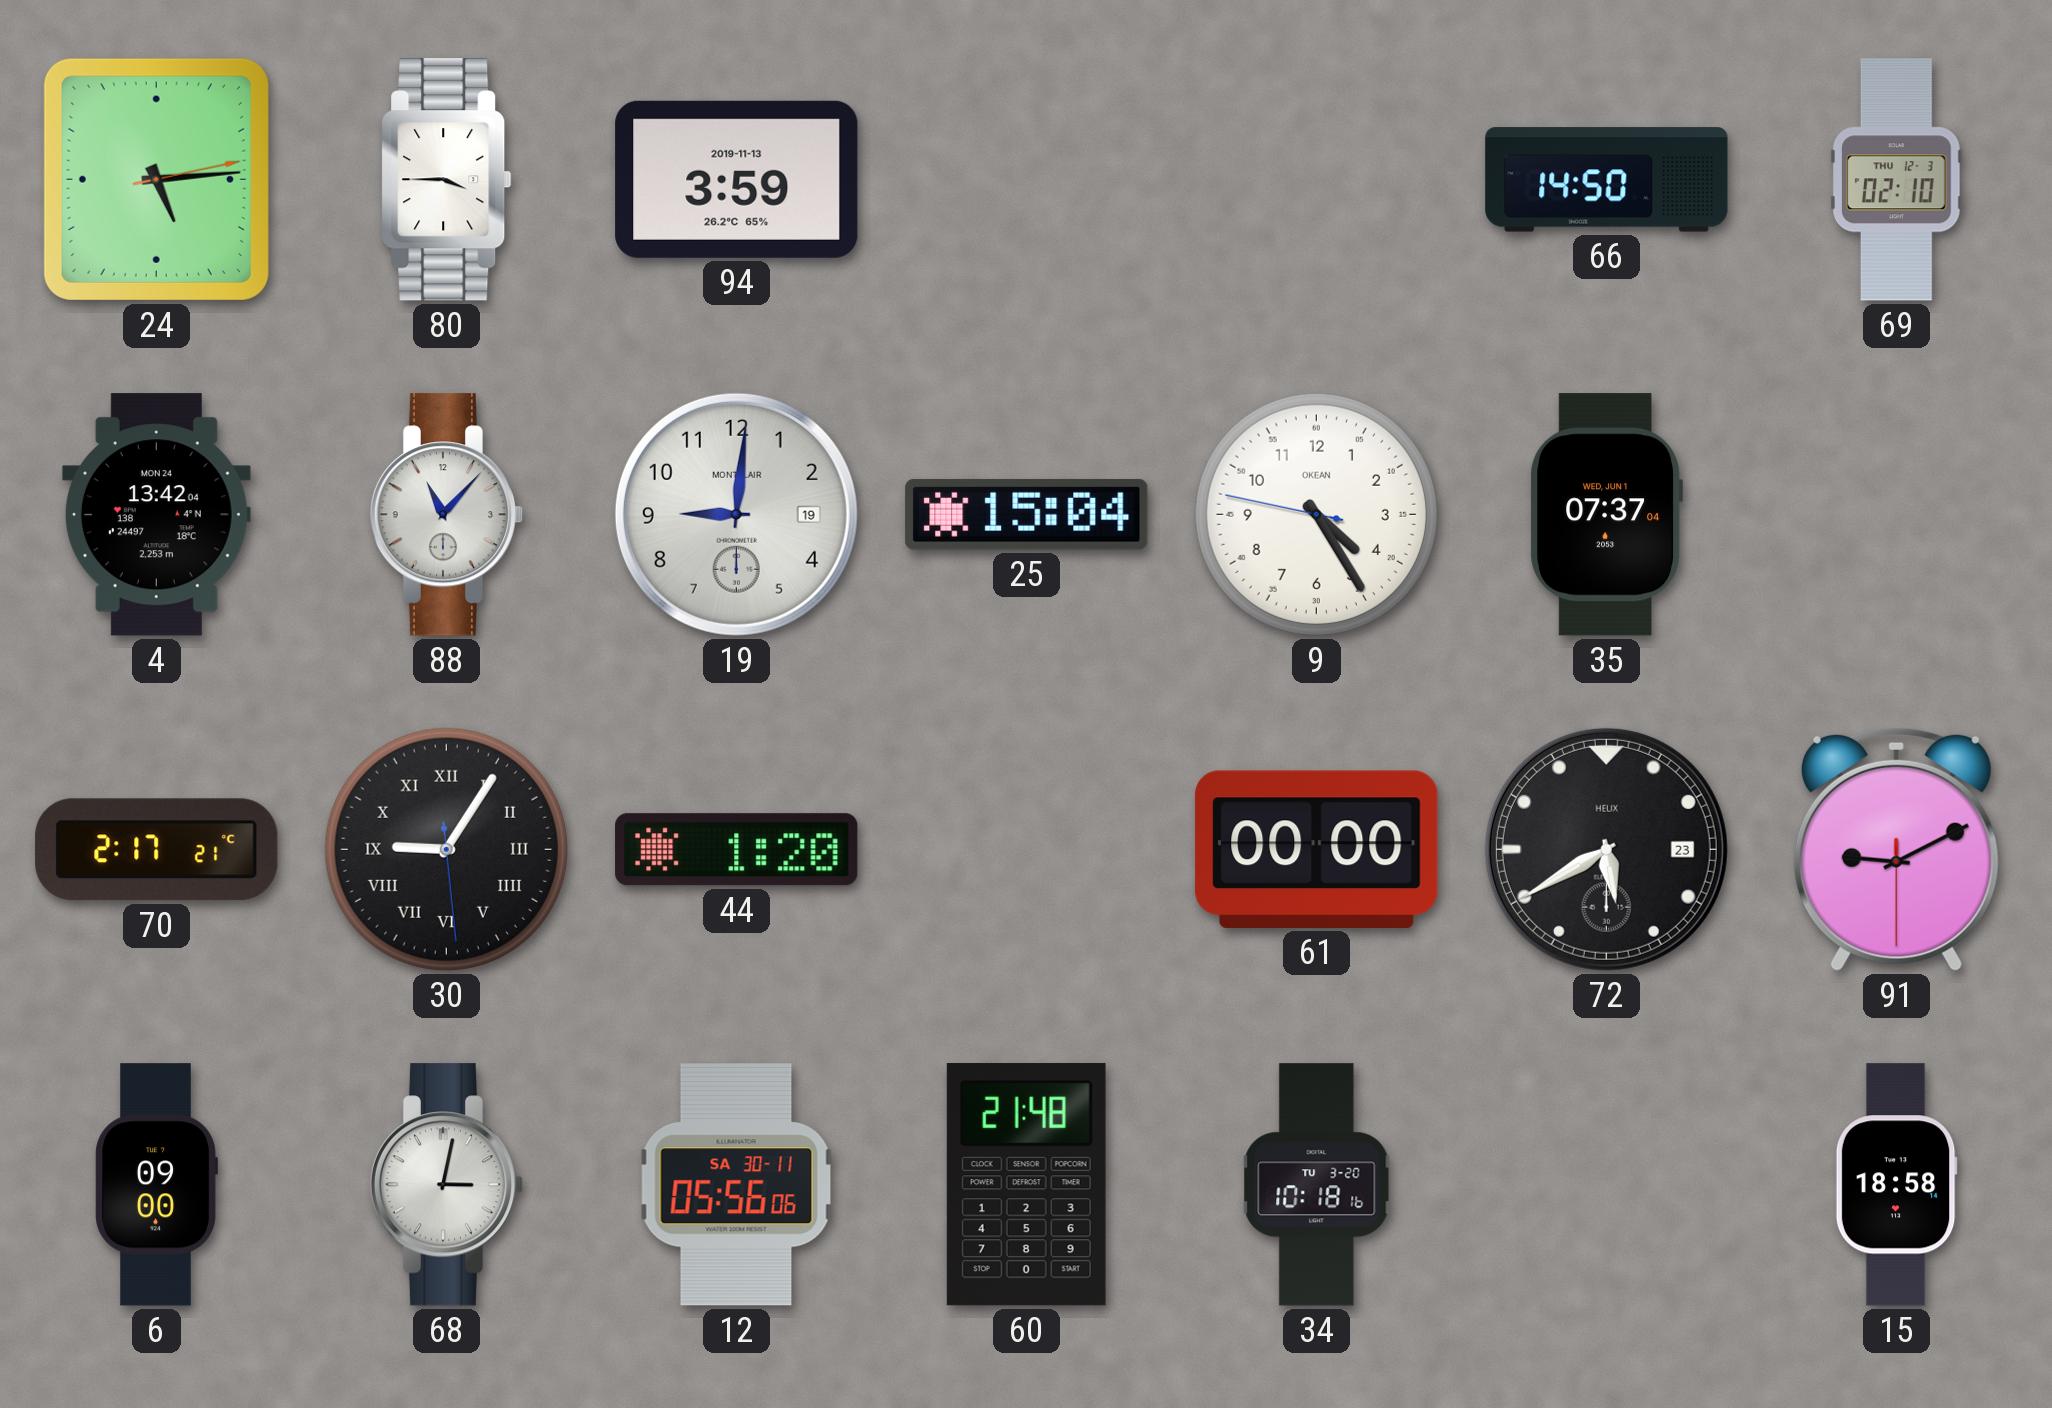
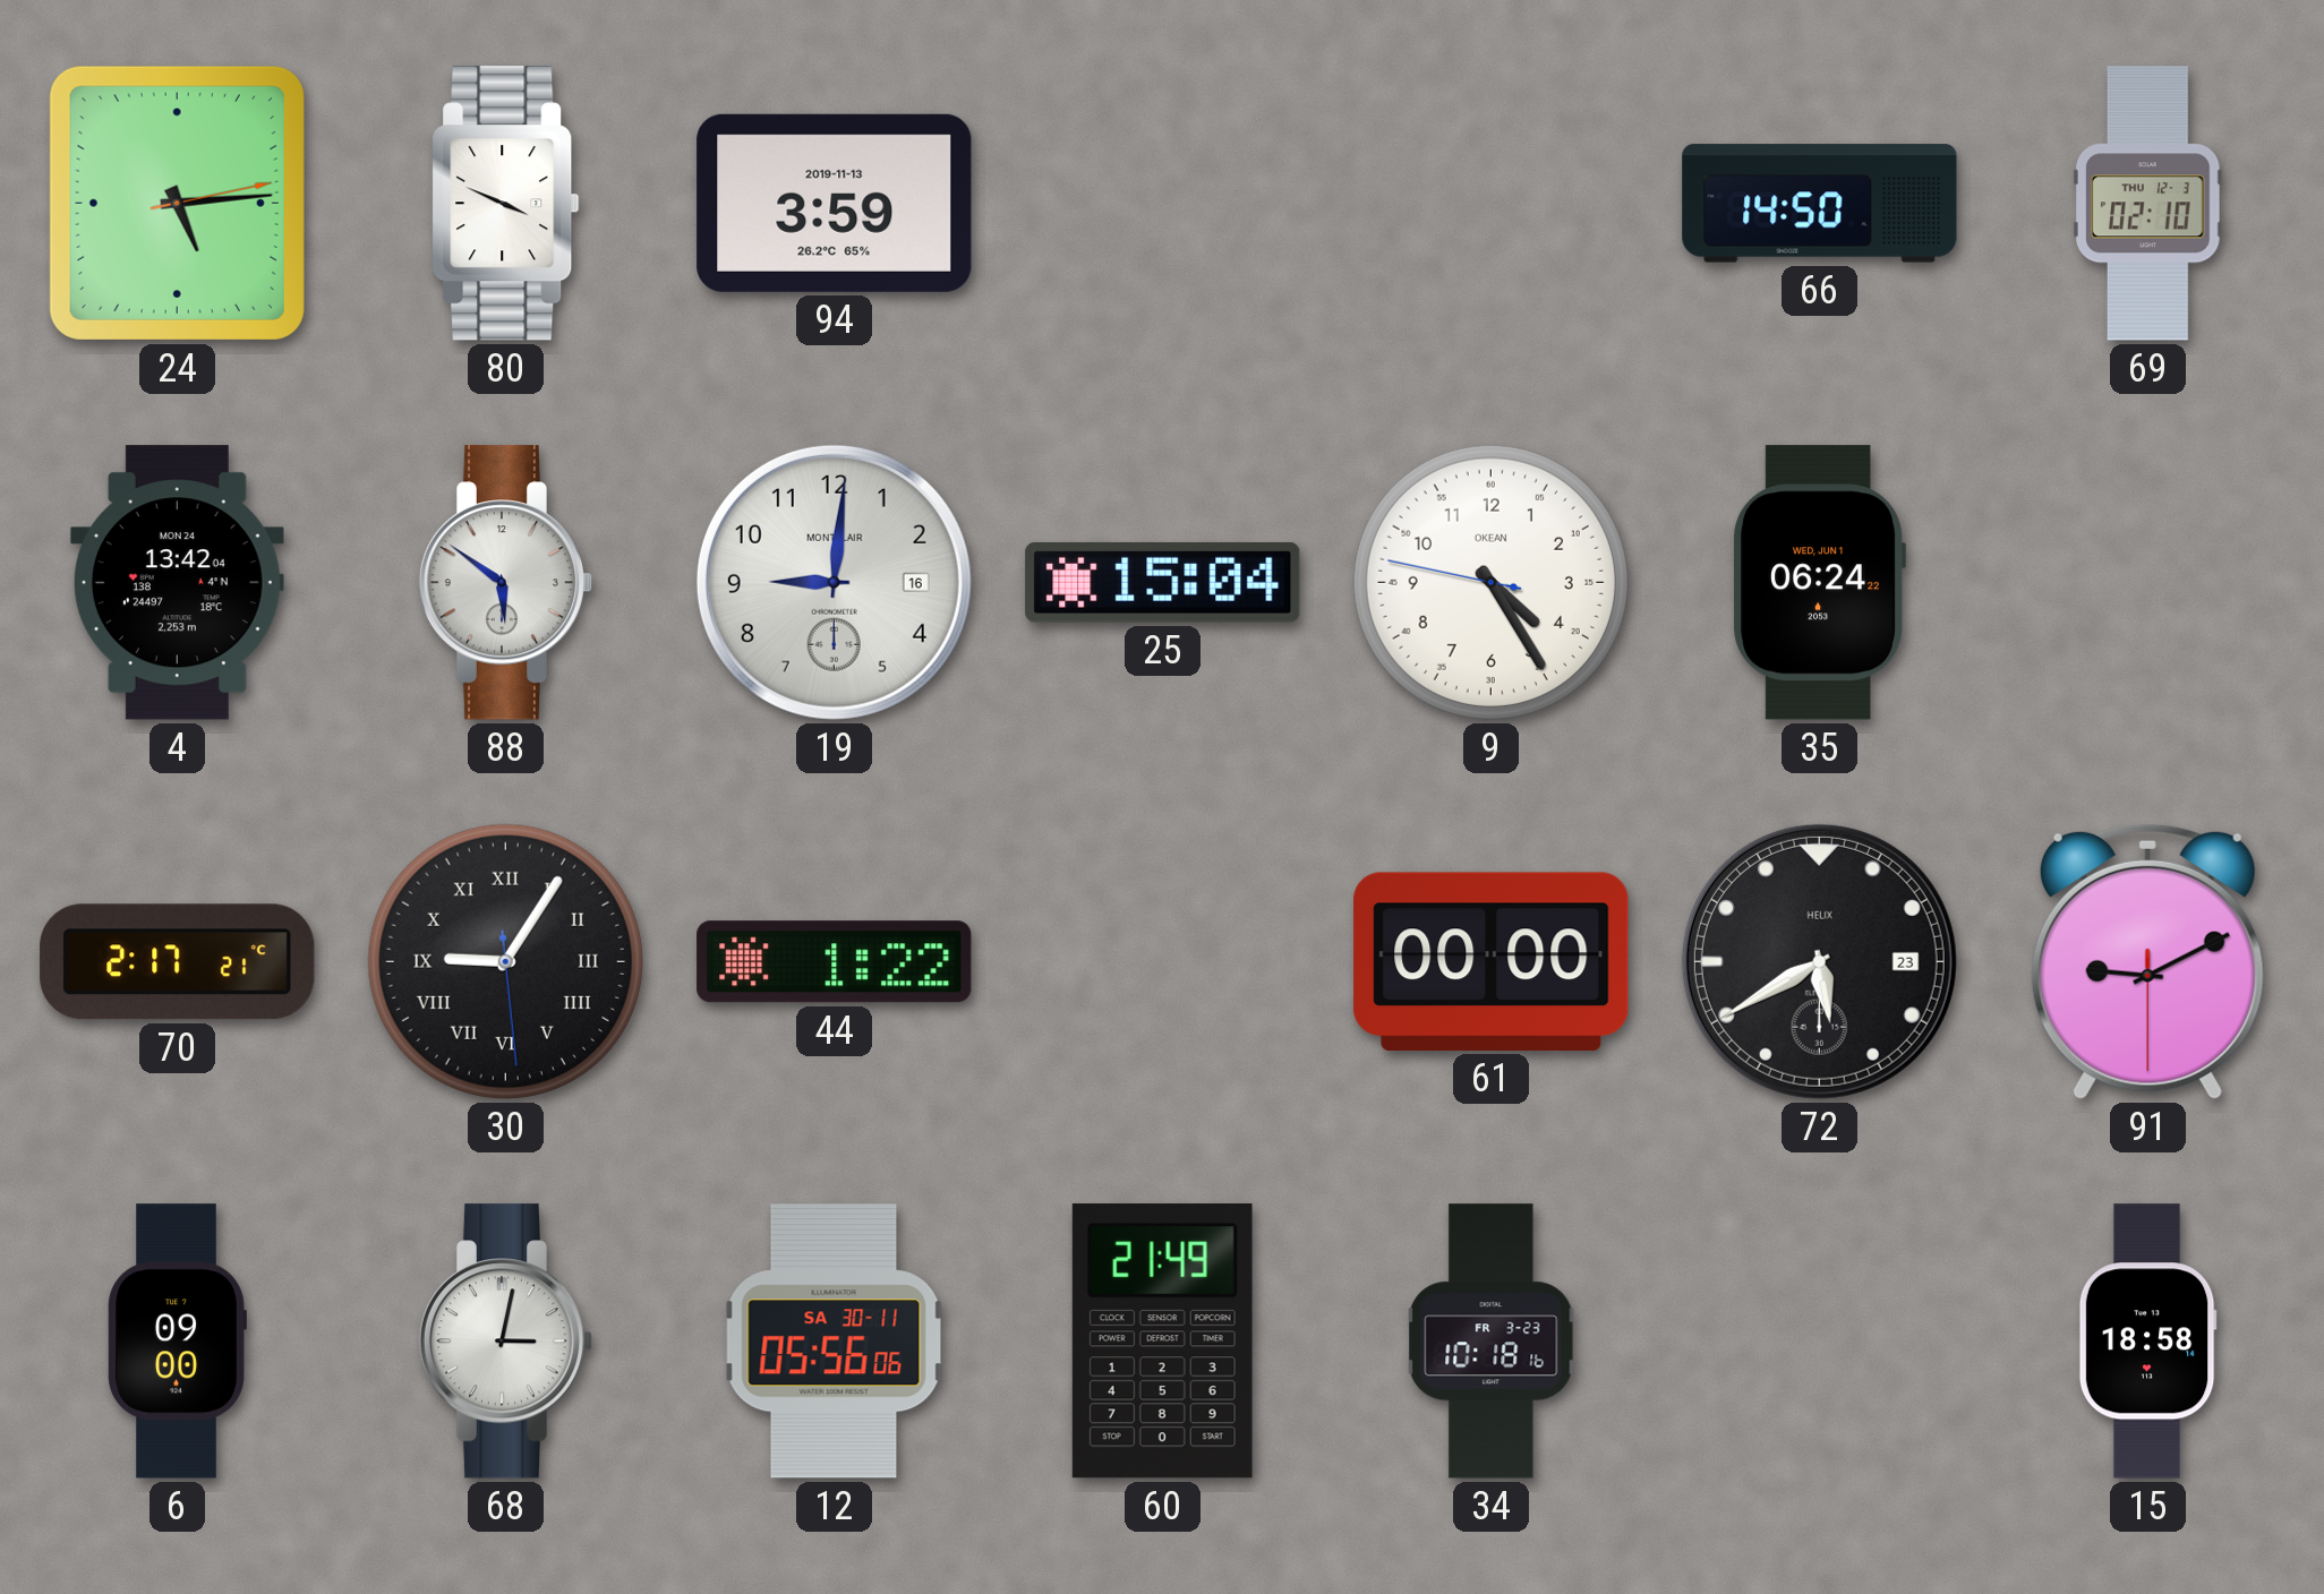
80: 3:45 -> 3:49 (506, 204)
88: 11:07 -> 5:51 (506, 583)
19 date: 19 -> 16 (834, 582)
35: 07:37 -> 06:24 (1819, 583)
44: 1:20 -> 1:22 (835, 962)
60: 21:48 -> 21:49 (1162, 1342)
34 date: TU 3-20 -> FR 3-23 (1492, 1342)
